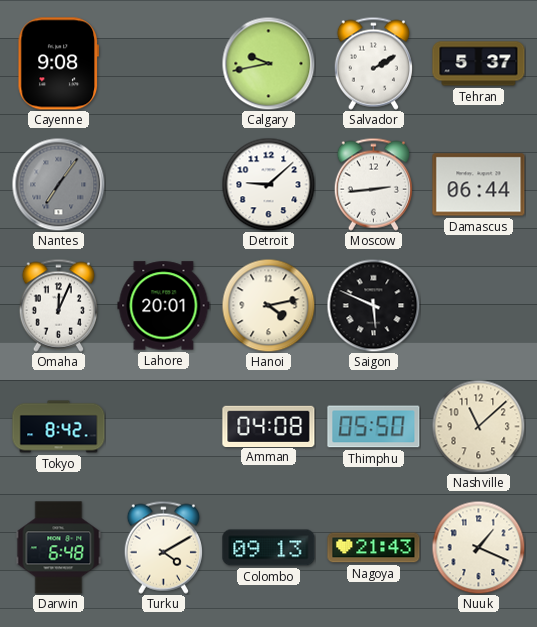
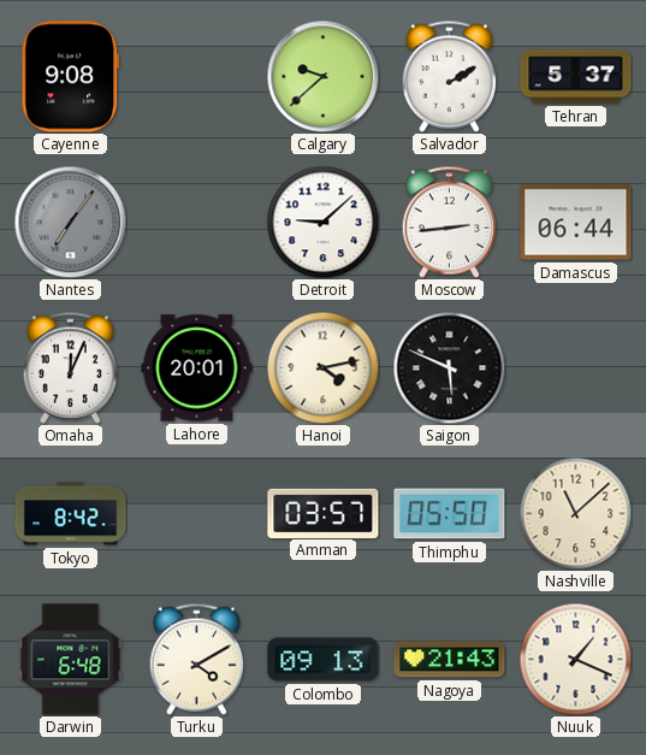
Calgary: 9:43 -> 9:38 (322, 76)
Amman: 04:08 -> 03:57 (324, 513)
